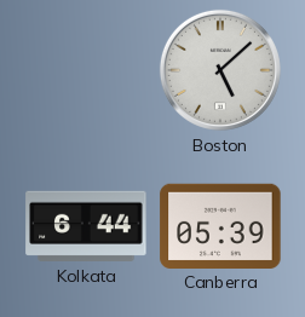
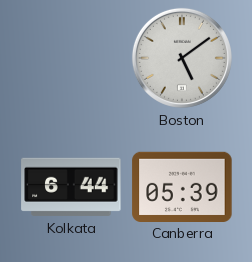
Boston: 5:08 -> 5:09 (182, 58)
